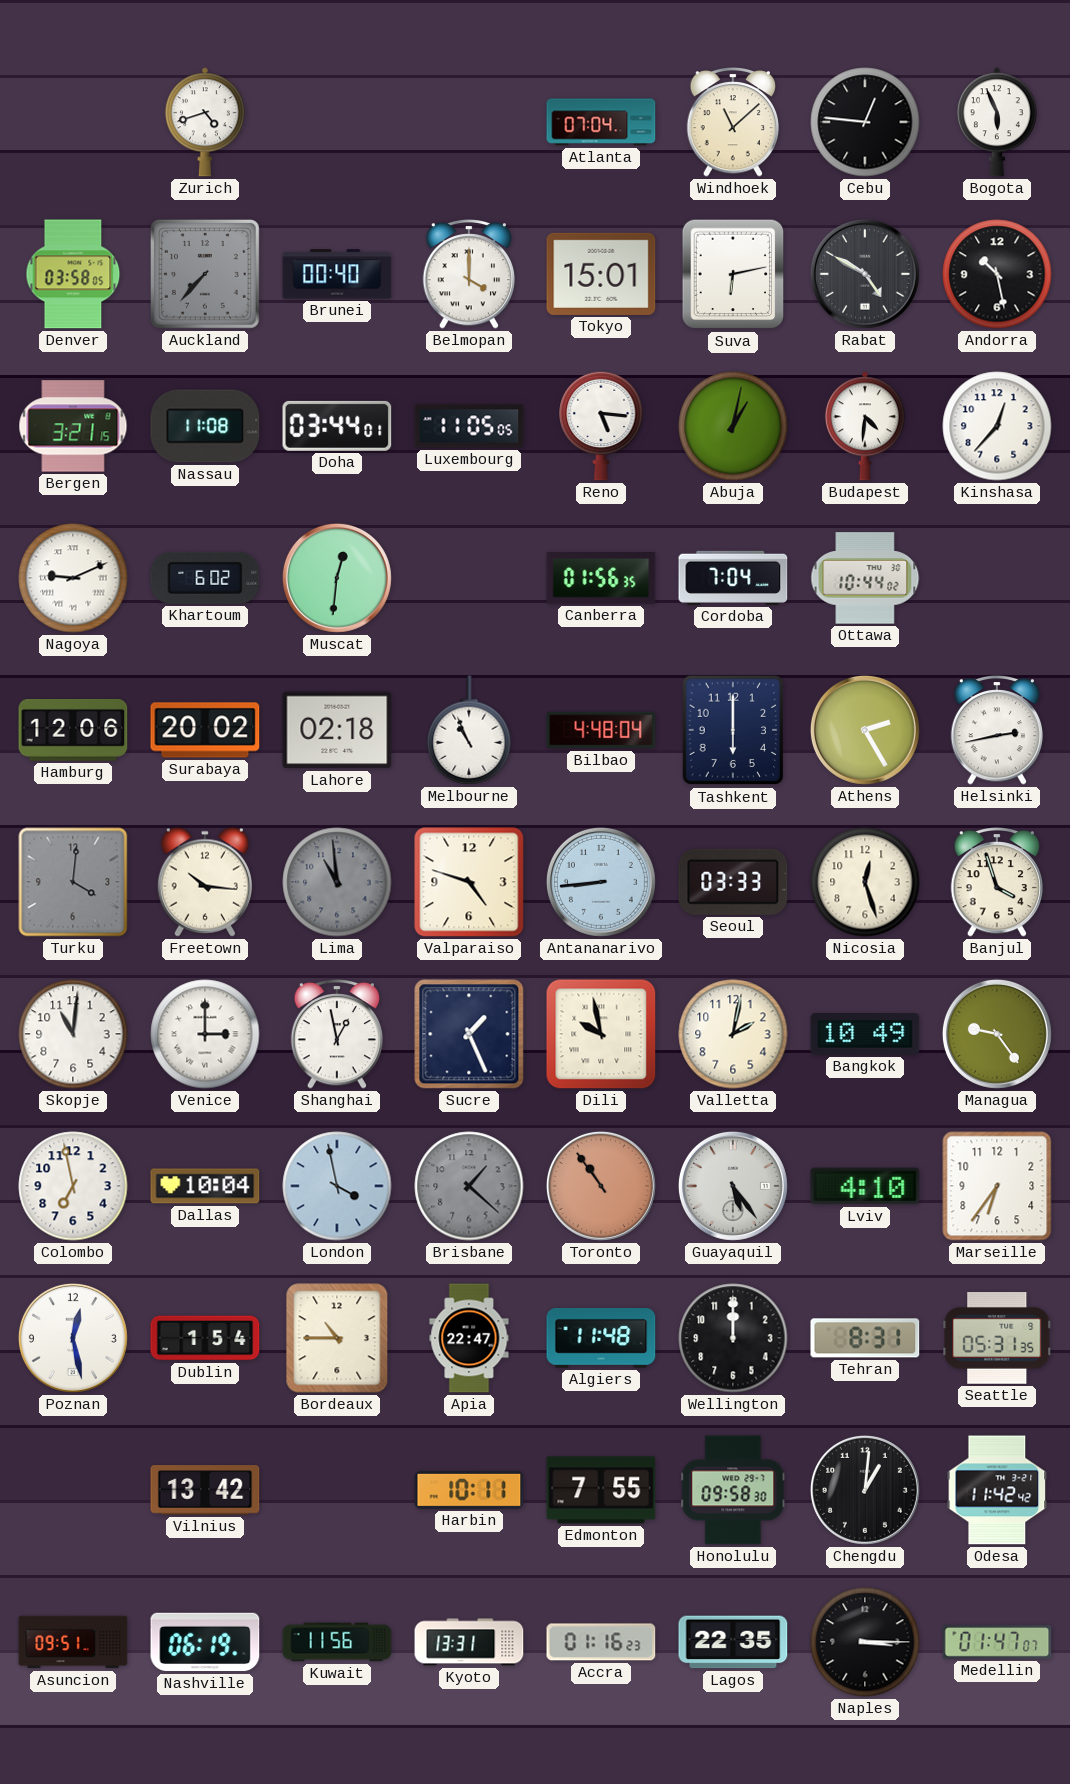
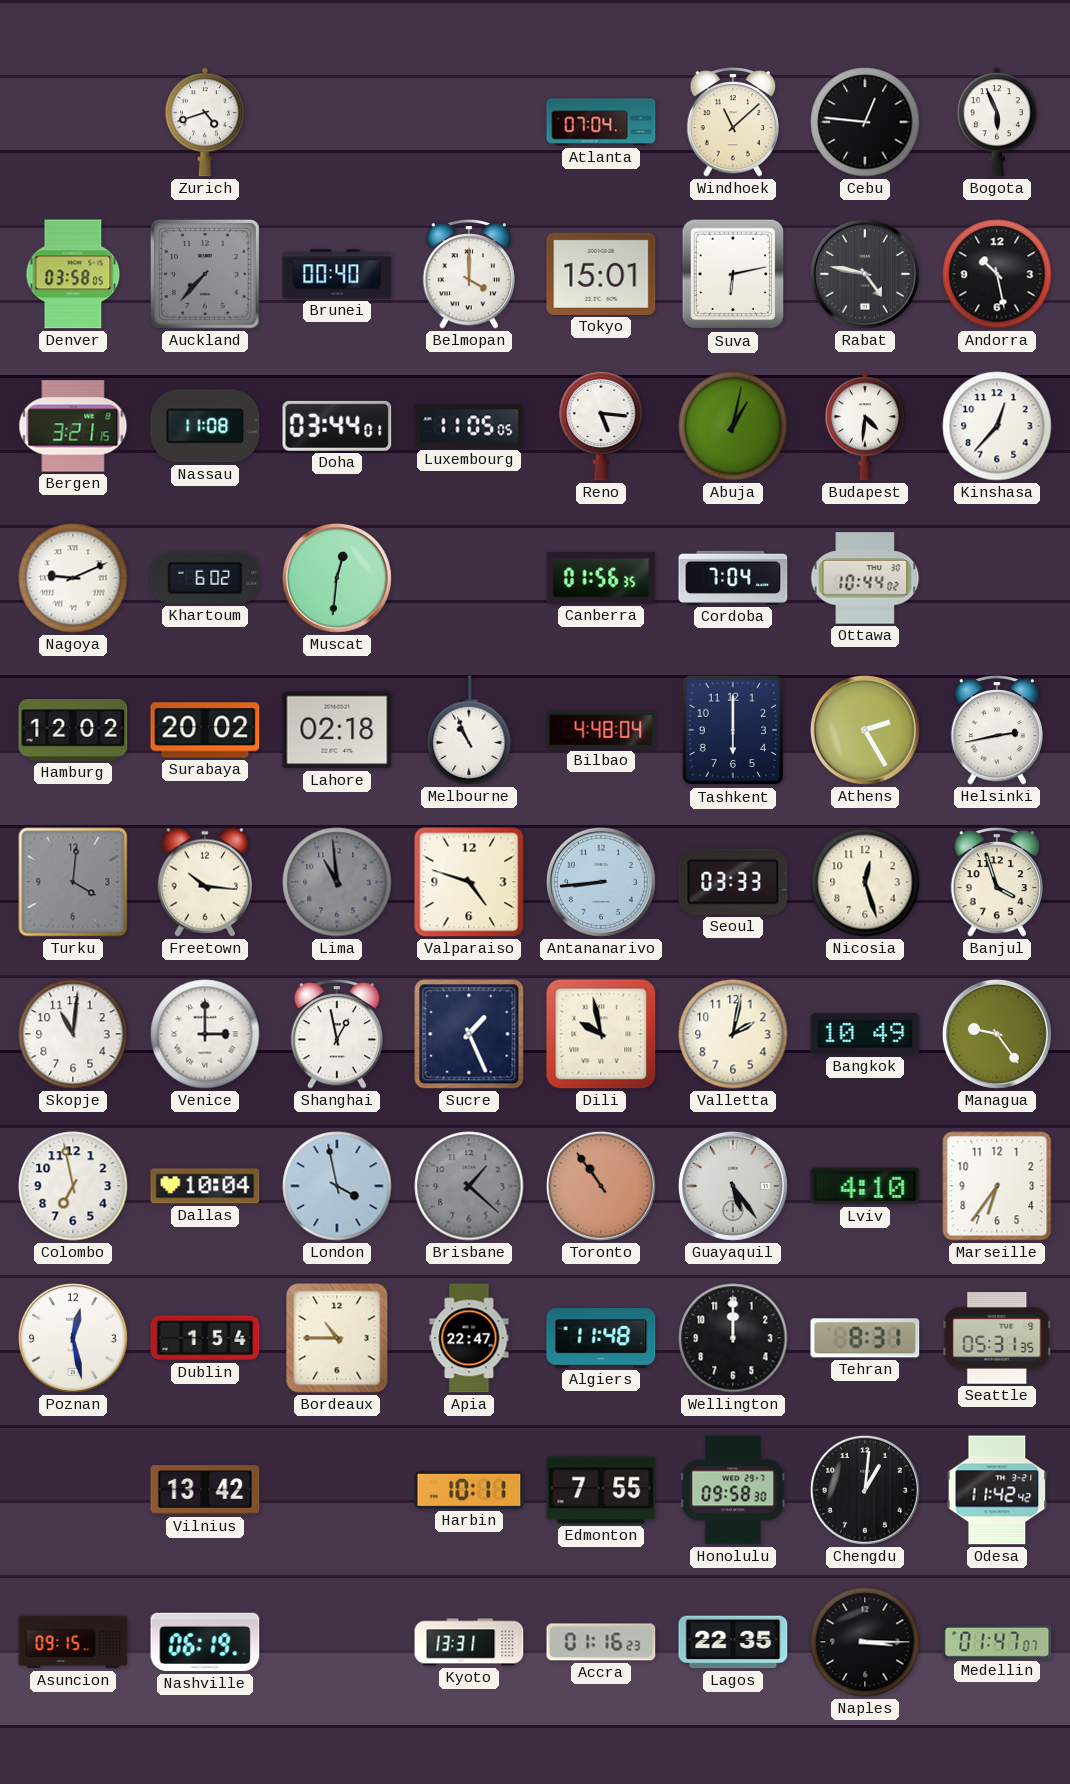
Rabat: 4:50 -> 4:47 (865, 274)
Hamburg: 12:06 -> 12:02 (73, 731)
Asuncion: 09:51 -> 09:15 (73, 1642)
Kuwait: 11:56 -> none (337, 1642)
